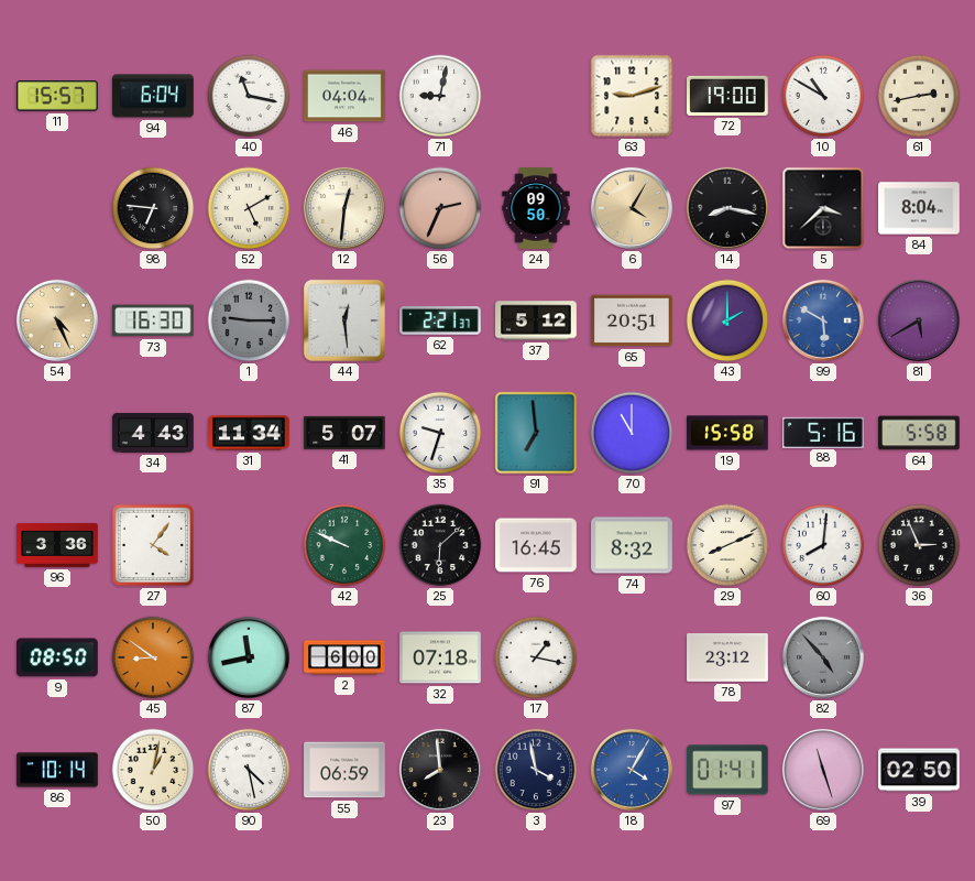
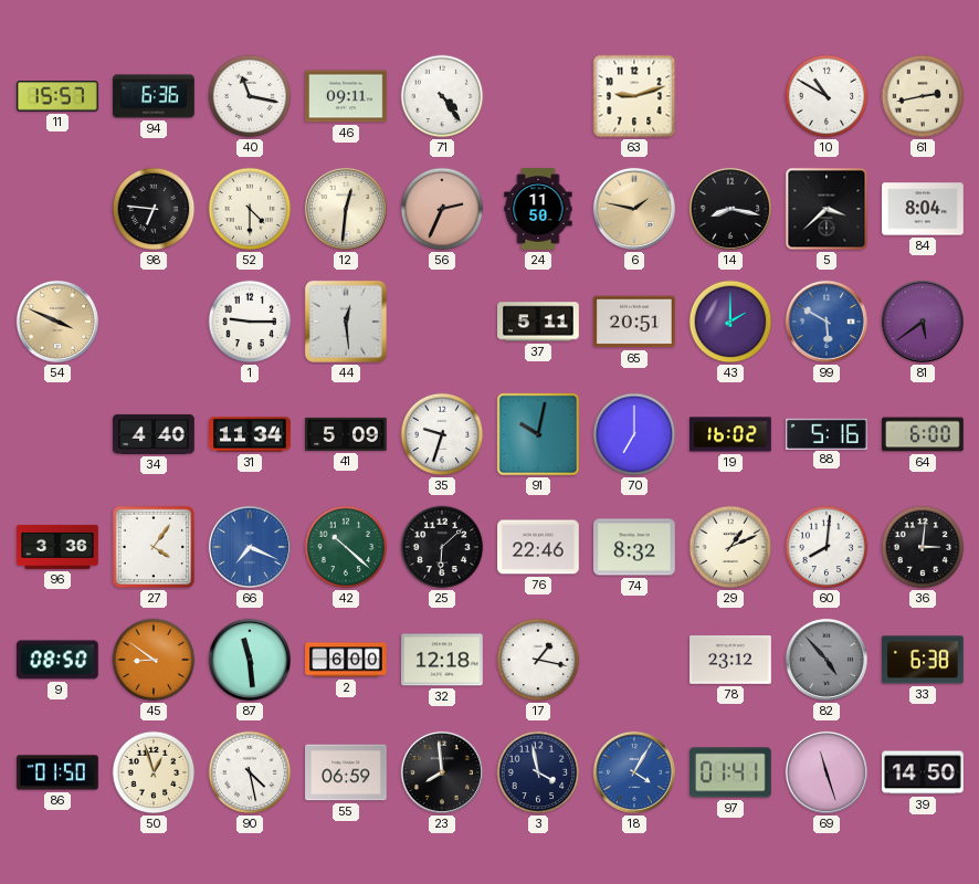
94: 6:04 -> 6:36 (154, 96)
46: 04:04 -> 09:11 (346, 96)
71: 9:02 -> 4:24 (442, 96)
72: 19:00 -> none (728, 96)
52: 5:10 -> 4:30 (250, 209)
24: 09:50 -> 11:50 (538, 209)
6: 4:05 -> 1:47 (634, 209)
54: 4:26 -> 3:49 (57, 322)
73: 16:30 -> none (154, 320)
1 dial: grey -> white (250, 322)
62: 2:21 -> none (440, 320)
37: 5:12 -> 5:11 (539, 322)
81: 5:40 -> 5:39 (923, 322)
34: 4:43 -> 4:40 (154, 434)
41: 5:07 -> 5:09 (346, 434)
91: 6:59 -> 10:02 (538, 434)
70: 11:00 -> 7:00 (634, 434)
19: 15:58 -> 16:02 (731, 434)
64: 5:58 -> 6:00 (923, 434)
66: none -> 7:19 (250, 547)
42: 9:49 -> 10:22 (346, 547)
76: 16:45 -> 22:46 (538, 547)
29: 8:11 -> 1:11 (730, 547)
36: 2:56 -> 3:01 (923, 547)
87: 11:43 -> 11:29 (250, 660)
32: 07:18 -> 12:18 (443, 660)
33: none -> 6:38 (923, 660)
86: 10:14 -> 01:50 (57, 772)
50: 1:02 -> 12:57 (154, 772)
39: 02:50 -> 14:50 (923, 772)
